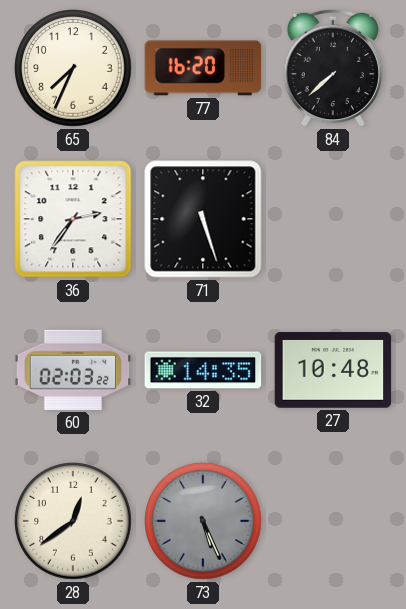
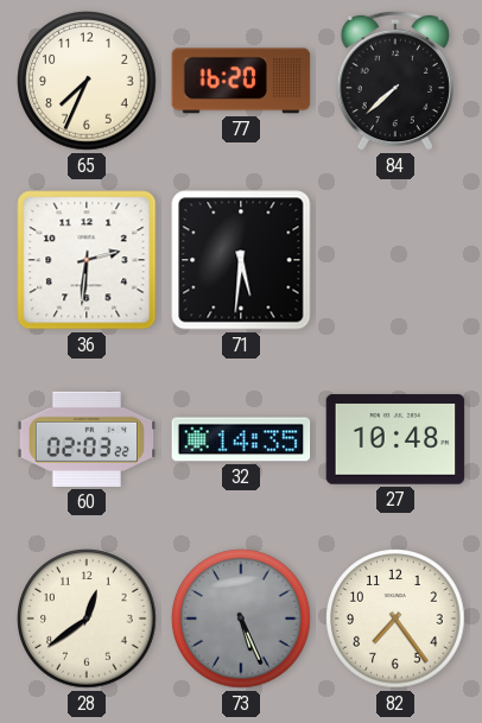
36: 2:36 -> 2:31 (87, 260)
71: 5:27 -> 5:31 (241, 260)
82: none -> 7:24 (395, 619)
